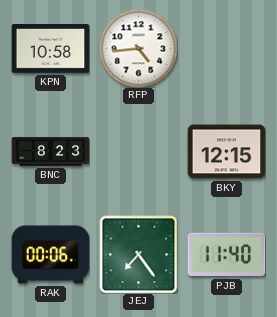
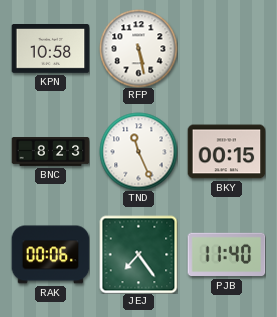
RFP: 4:44 -> 5:28 (138, 48)
TND: none -> 11:26 (138, 151)
BKY: 12:15 -> 00:15 (226, 152)
